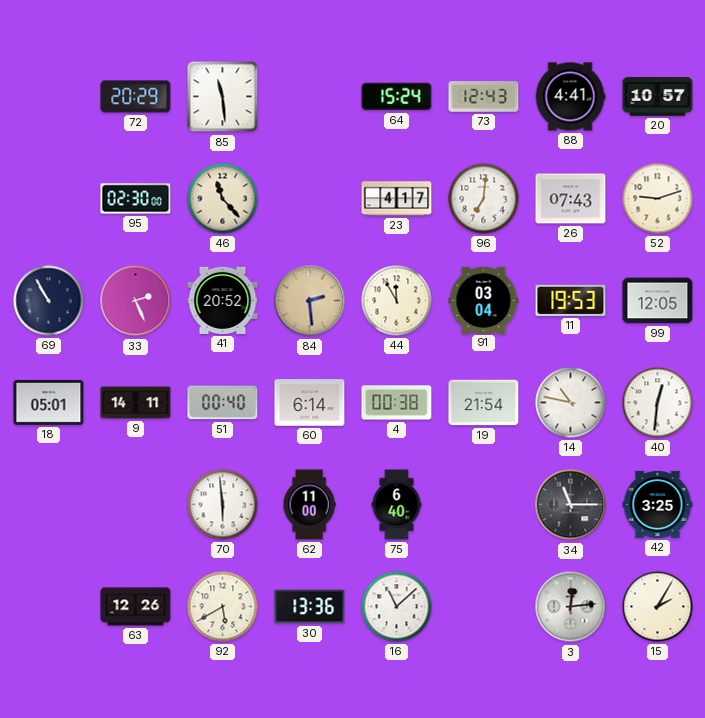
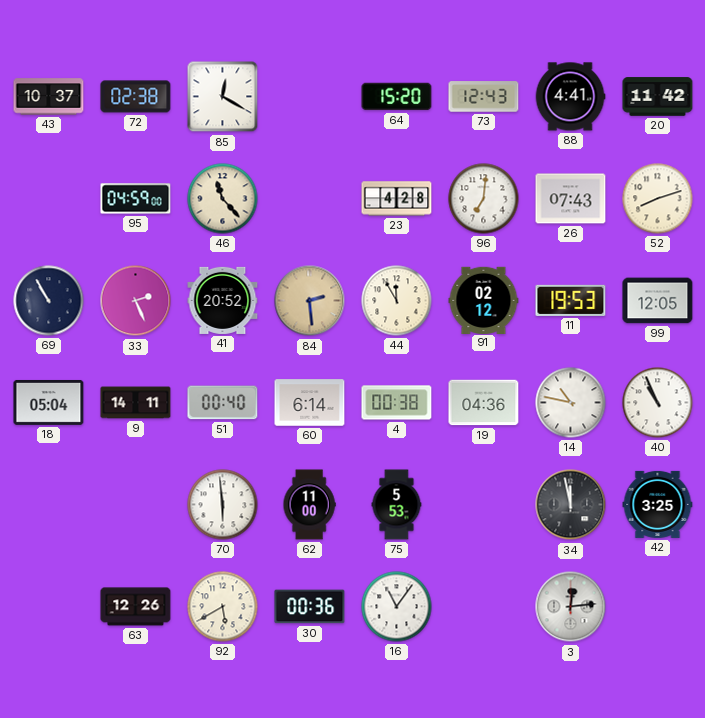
43: none -> 10:37 (49, 97)
72: 20:29 -> 02:38 (136, 97)
85: 11:29 -> 12:20 (223, 97)
64: 15:24 -> 15:20 (397, 97)
20: 10:57 -> 11:42 (658, 97)
95: 02:30 -> 04:59 (136, 199)
23: 4:17 -> 4:28 (397, 199)
52: 9:12 -> 8:12 (658, 199)
91: 03:04 -> 02:12 (484, 300)
18: 05:01 -> 05:04 (49, 402)
19: 21:54 -> 04:36 (484, 403)
40: 12:31 -> 10:56 (658, 403)
75: 6:40 -> 5:53 (397, 505)
34: 11:15 -> 11:58 (571, 505)
30: 13:36 -> 00:36 (310, 607)
16: 11:08 -> 11:06 (397, 607)
15: 2:05 -> none (658, 607)
